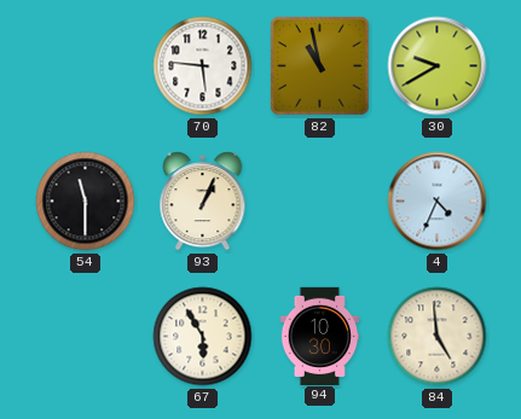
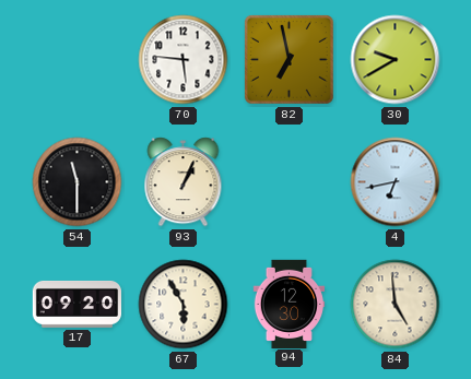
82: 10:58 -> 6:58 (290, 60)
4: 4:34 -> 6:43 (396, 182)
17: none -> 09:20 (76, 304)
94: 10:30 -> 12:30 (290, 304)
